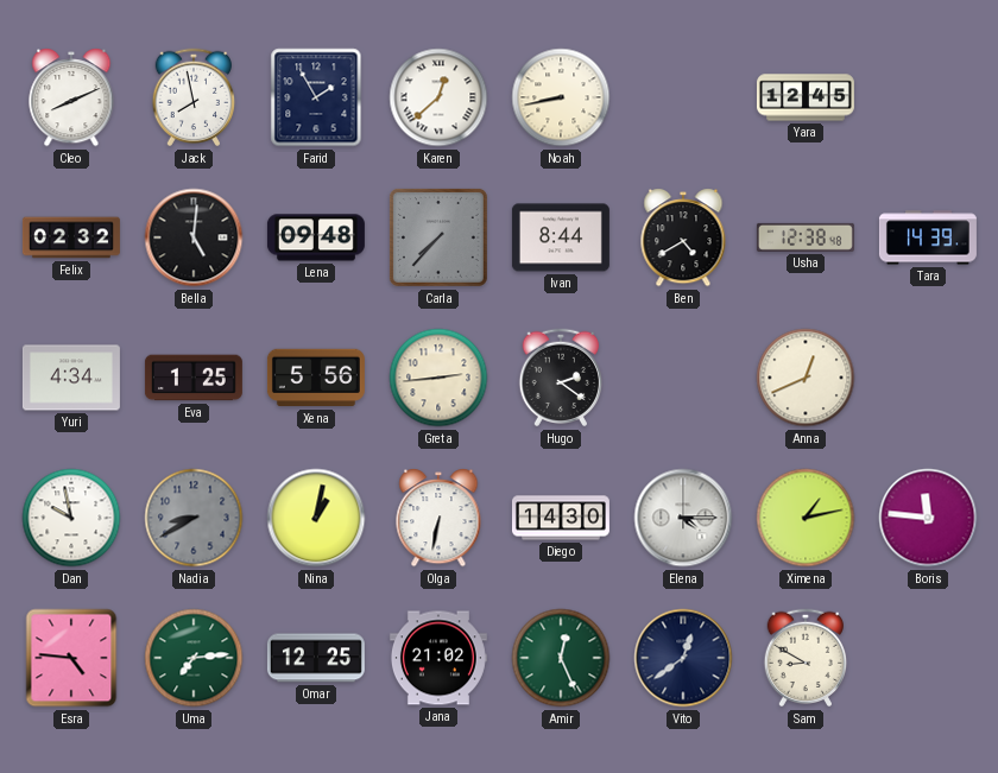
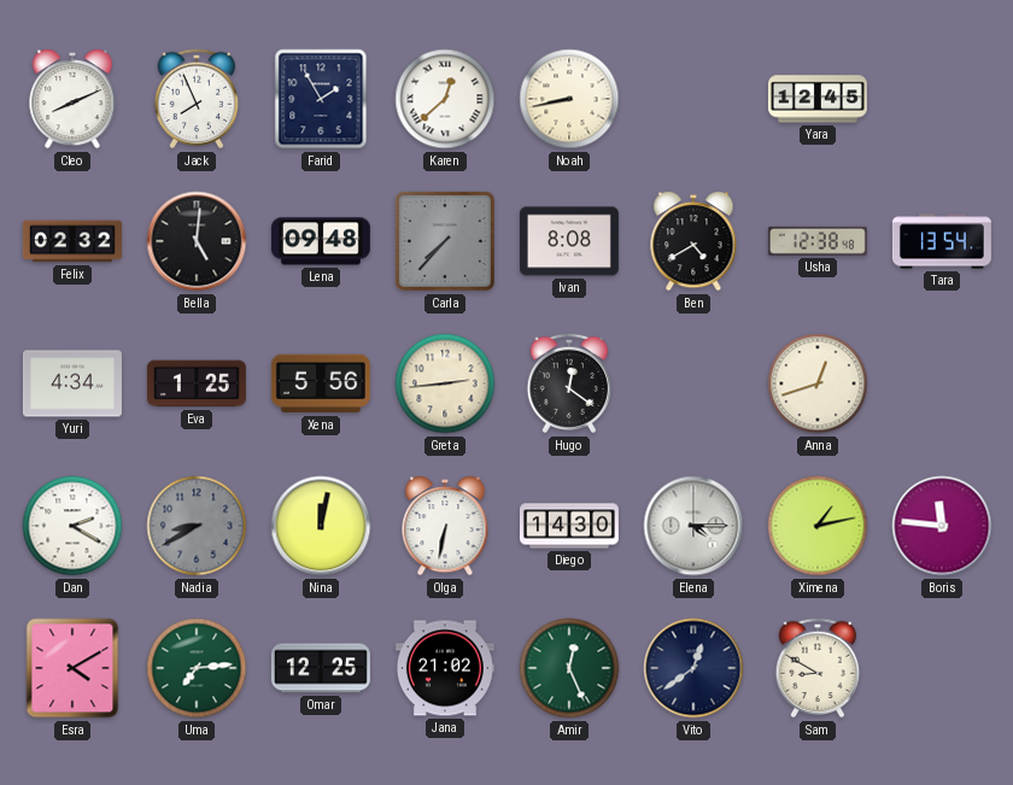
Jack: 7:58 -> 7:56 (197, 99)
Ivan: 8:44 -> 8:08 (569, 241)
Tara: 14:39 -> 13:54 (942, 241)
Hugo: 2:21 -> 12:21 (569, 383)
Anna: 12:41 -> 12:42 (818, 383)
Dan: 9:58 -> 2:20 (72, 526)
Nina: 1:02 -> 12:02 (321, 526)
Esra: 4:46 -> 4:10 (72, 668)
